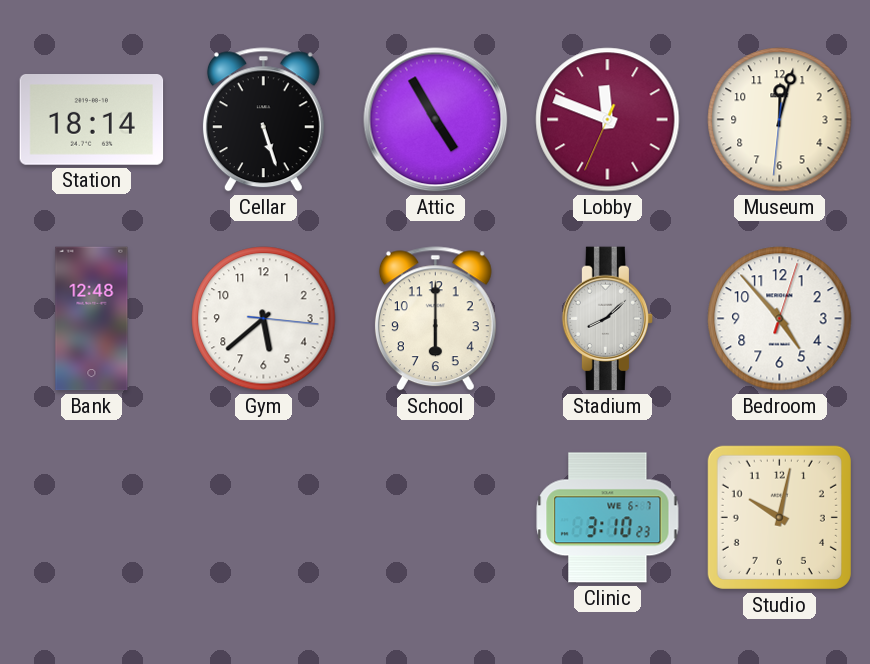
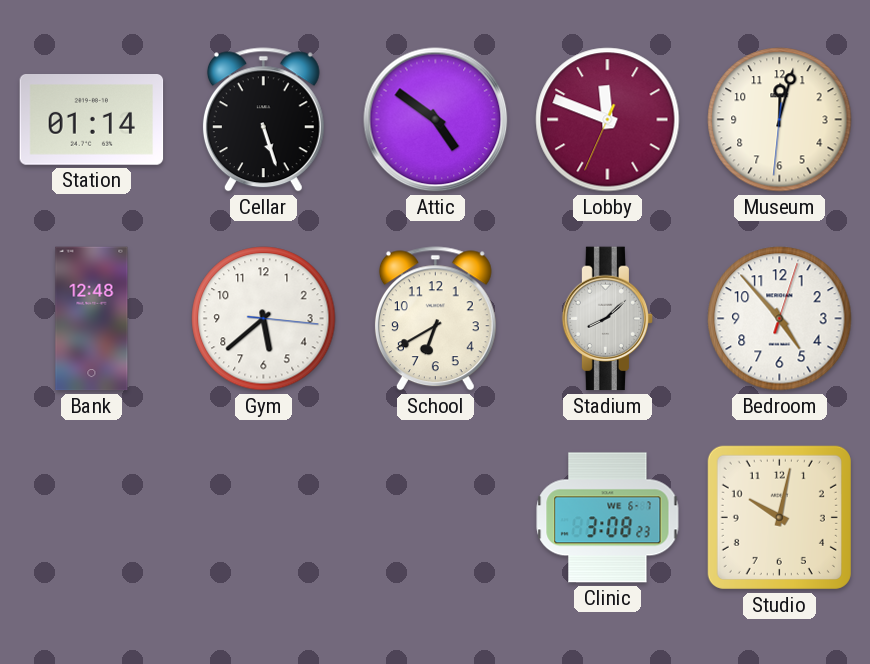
Station: 18:14 -> 01:14 (92, 120)
Attic: 4:55 -> 4:51 (436, 120)
School: 6:00 -> 6:40 (435, 319)
Clinic: 3:10 -> 3:08 (608, 518)
